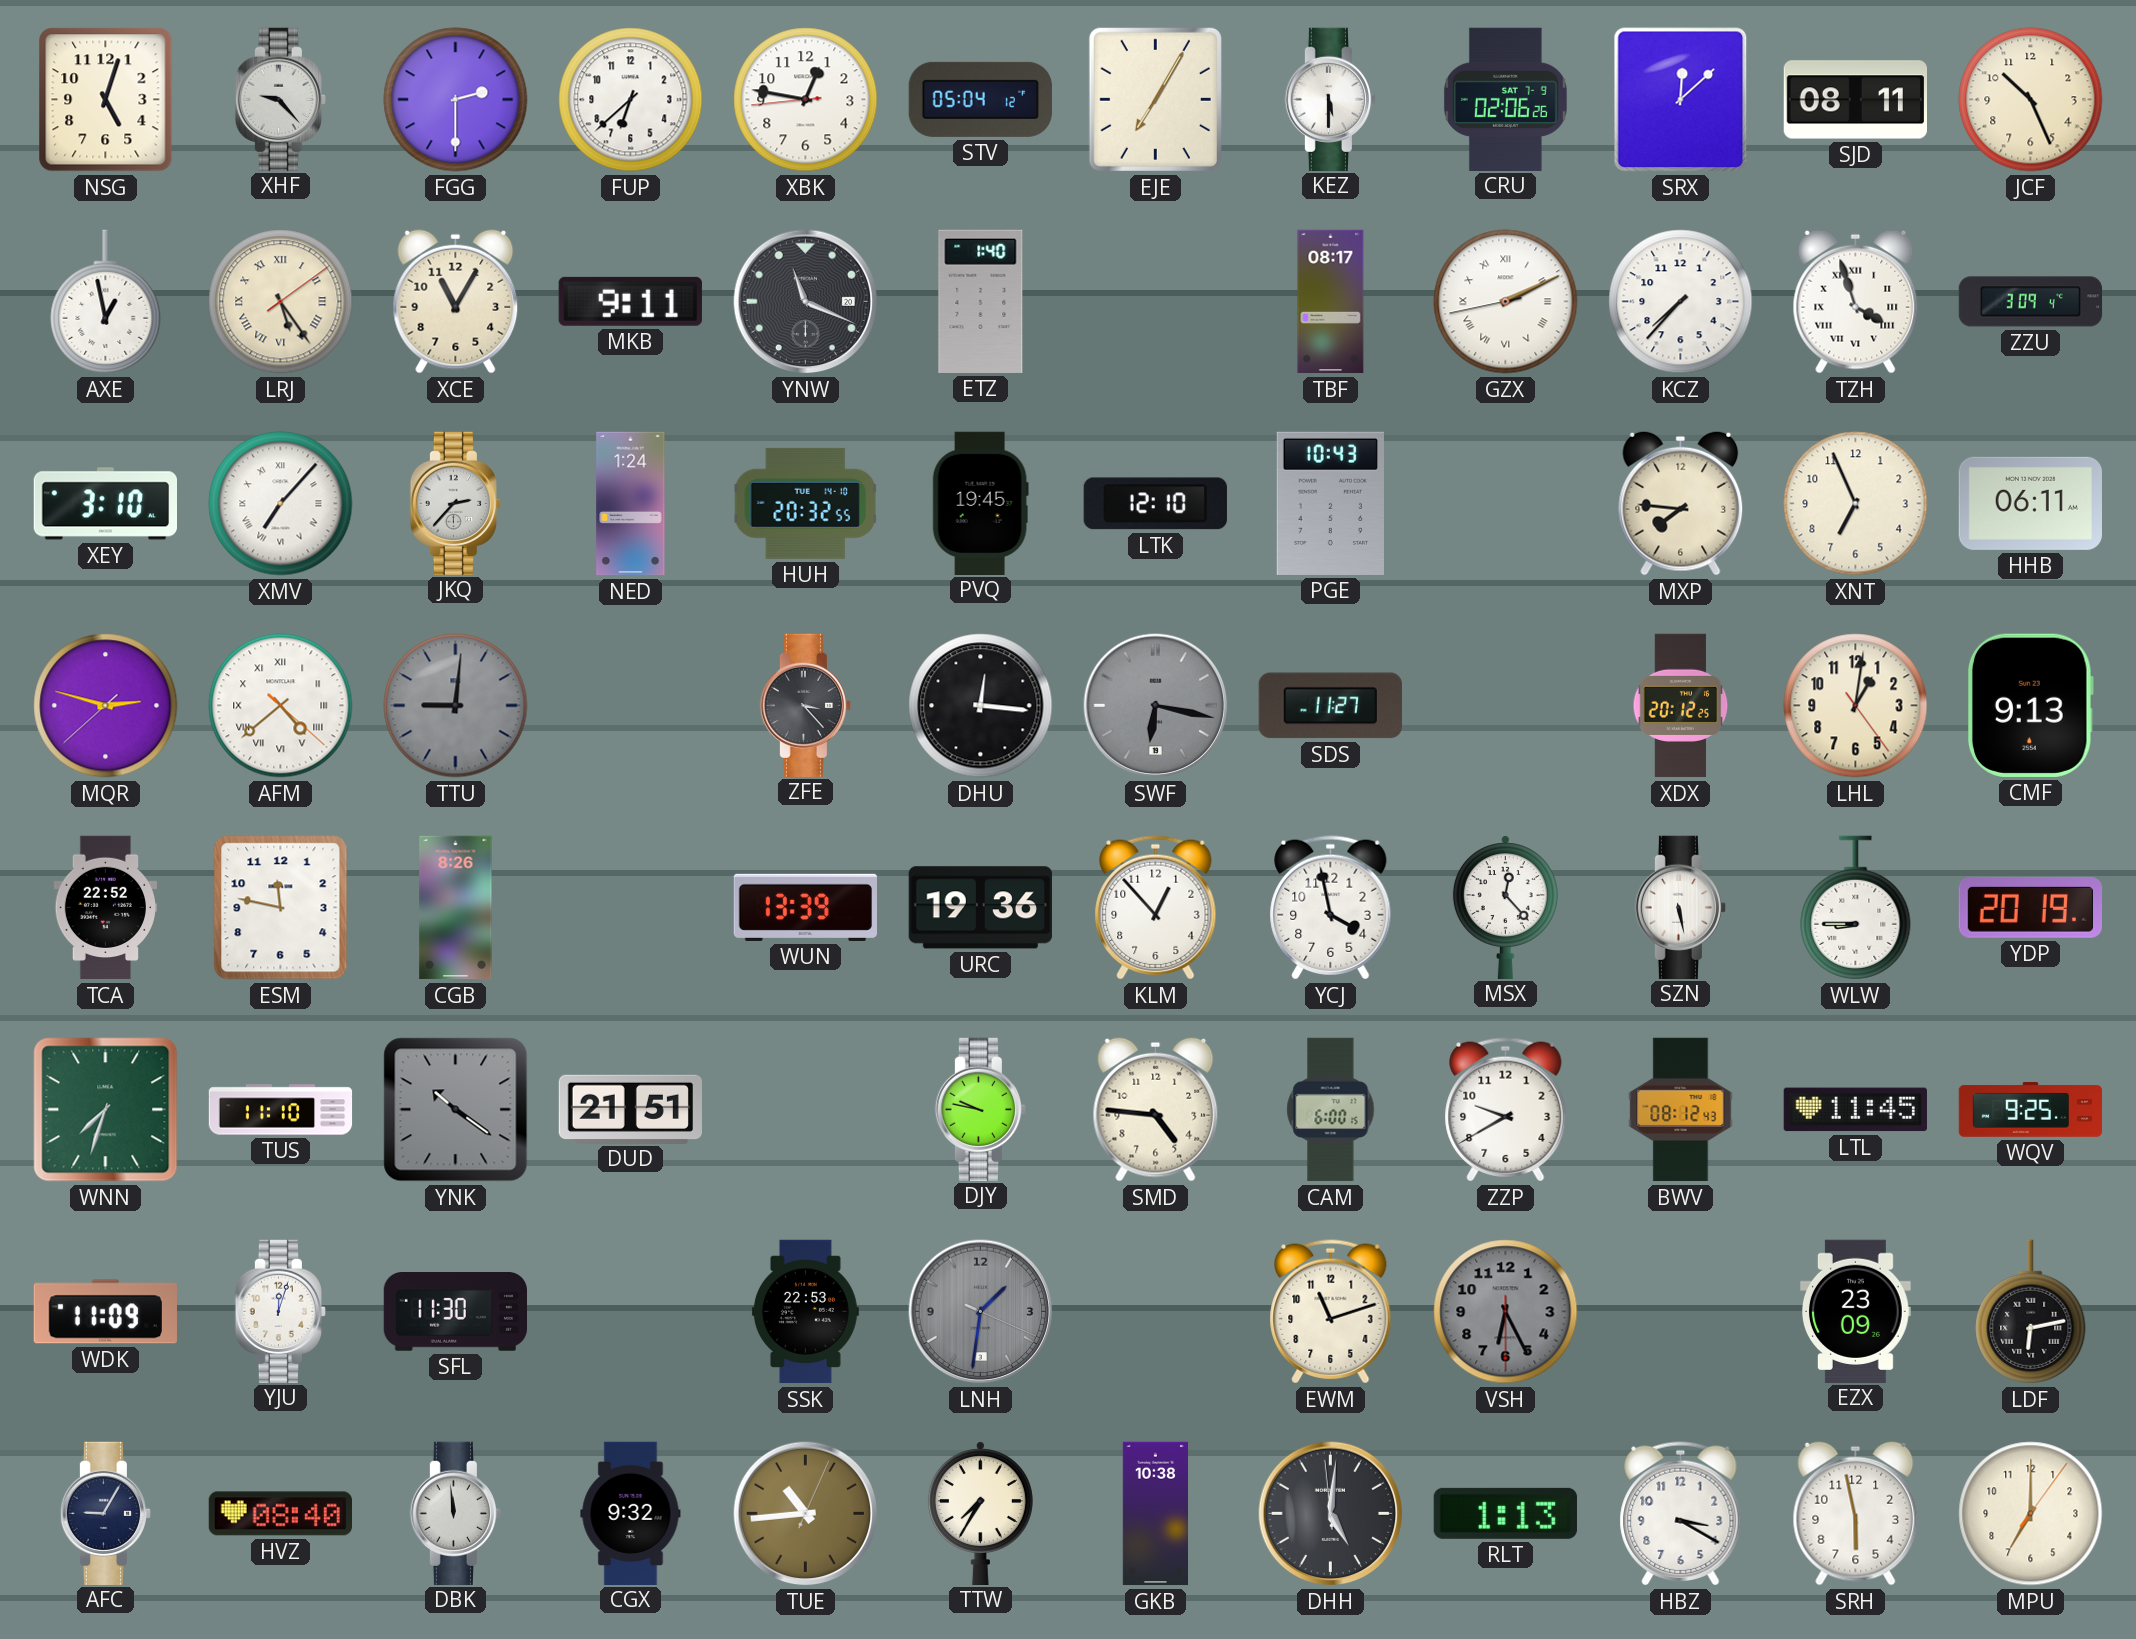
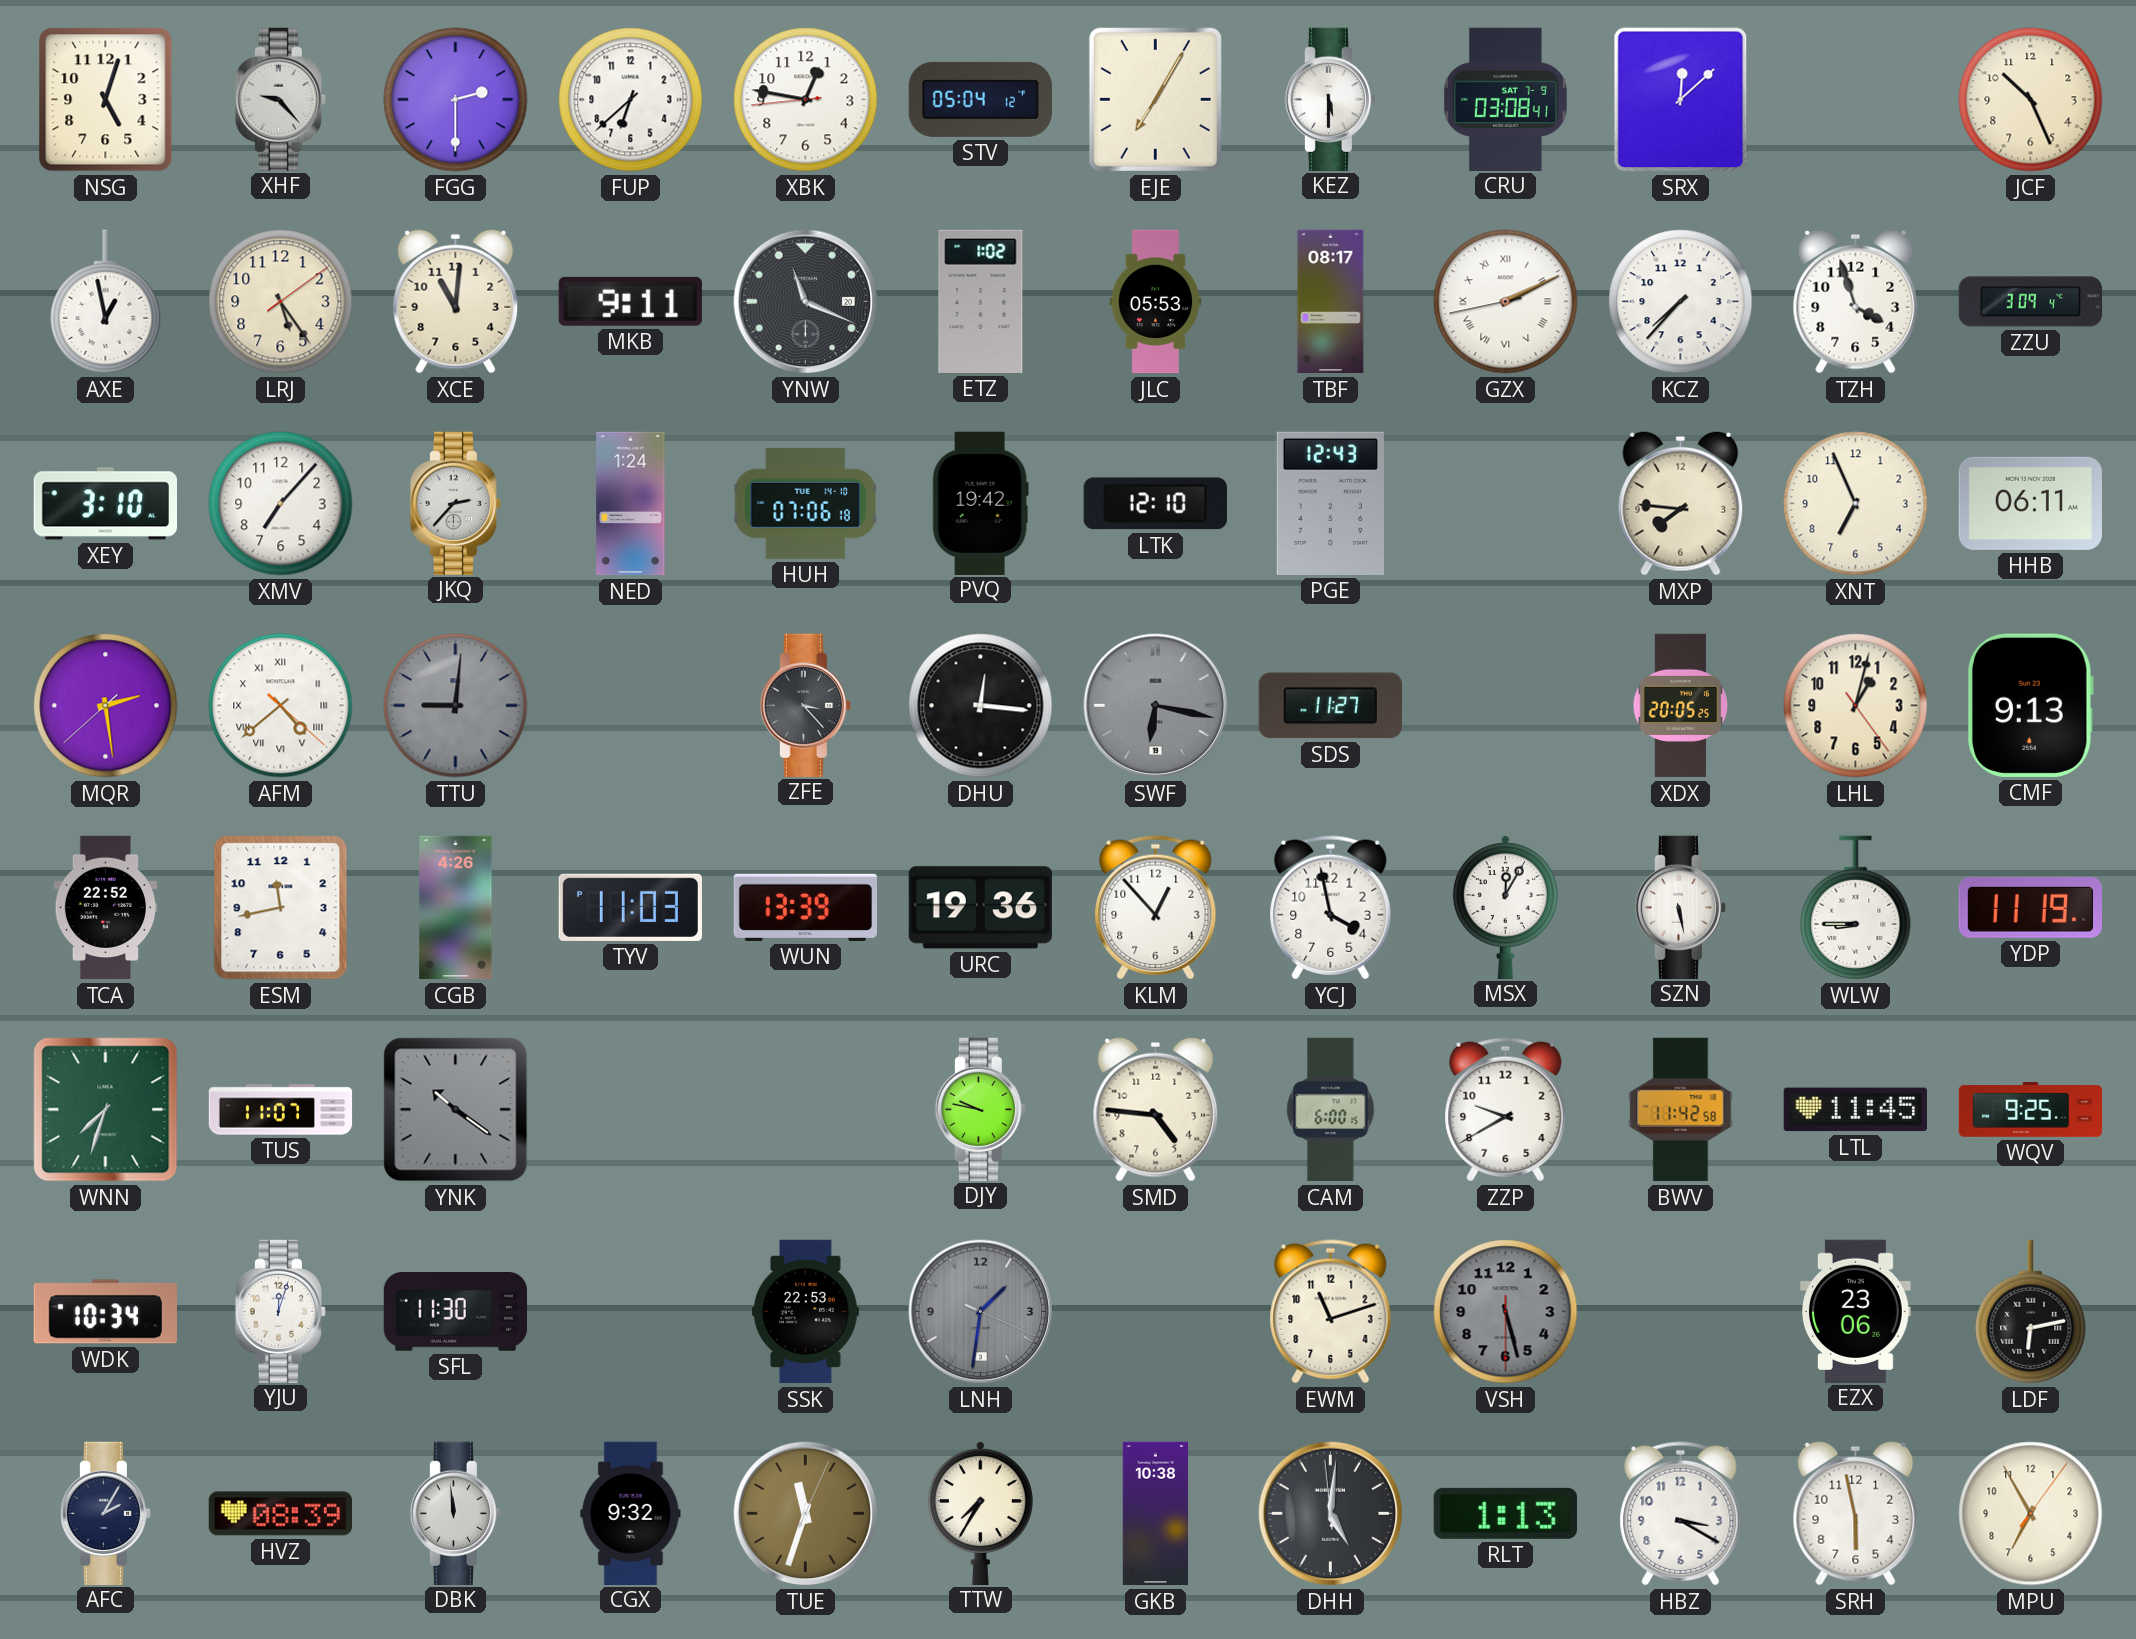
CRU: 02:06 -> 03:08 (1505, 99)
SJD: 08:11 -> none (1855, 100)
LRJ numerals: Roman -> Arabic (281, 302)
XCE: 11:05 -> 11:01 (456, 301)
ETZ: 1:40 -> 1:02 (981, 301)
JLC: none -> 05:53 (1156, 302)
TZH numerals: Roman -> Arabic (1856, 301)
XMV numerals: Roman -> Arabic (281, 504)
HUH: 20:32 -> 07:06 (806, 503)
PVQ: 19:45 -> 19:42 (980, 503)
PGE: 10:43 -> 12:43 (1330, 503)
MQR: 2:47 -> 2:28 (106, 706)
XDX: 20:12 -> 20:05 (1681, 706)
LHL: 1:01 -> 1:02 (1856, 706)
ESM: 11:47 -> 11:43 (281, 908)
CGB: 8:26 -> 4:26 (456, 908)
TYV: none -> 11:03 (630, 907)
MSX: 12:23 -> 12:05 (1505, 907)
YDP: 20:19 -> 11:19 (2030, 907)
TUS: 11:10 -> 11:07 (281, 1110)
DUD: 21:51 -> none (630, 1109)
BWV: 08:12 -> 11:42 (1681, 1110)
WDK: 11:09 -> 10:34 (105, 1312)
VSH: 6:25 -> 5:27 (1506, 1312)
EZX: 23:09 -> 23:06 (1855, 1311)
AFC: 9:05 -> 2:05 (105, 1513)
HVZ: 08:40 -> 08:39 (280, 1514)
TUE: 10:44 -> 11:33 (806, 1514)
MPU: 7:00 -> 6:55 (2031, 1514)
